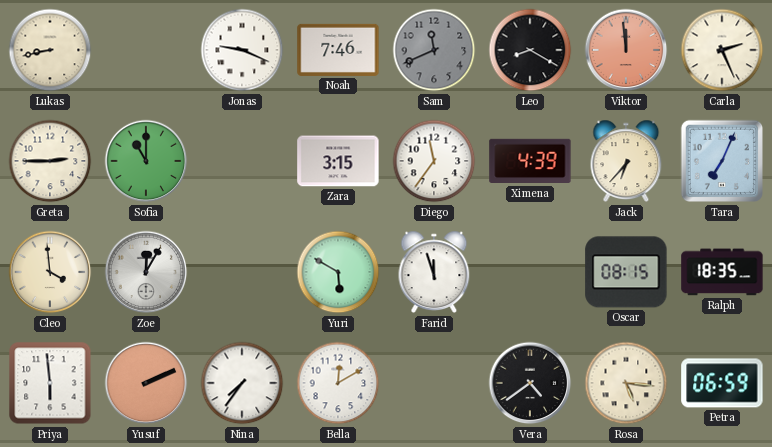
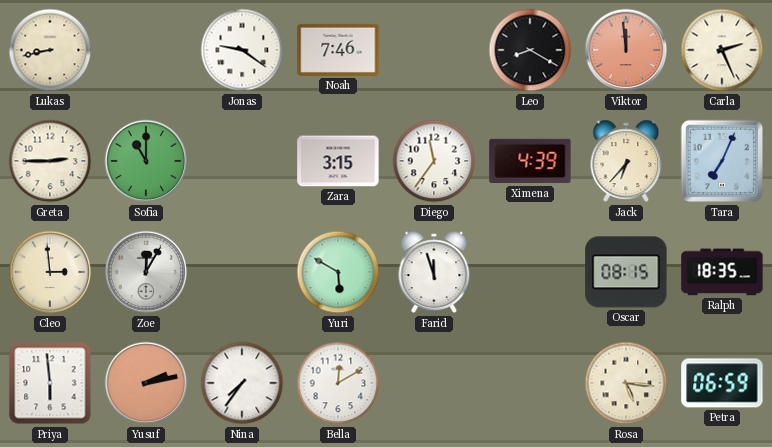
Jonas: 9:19 -> 9:21 (242, 50)
Sam: 11:41 -> none (434, 50)
Cleo: 3:59 -> 2:59 (50, 272)
Yusuf: 2:11 -> 2:13 (146, 383)
Vera: 4:39 -> none (530, 383)
